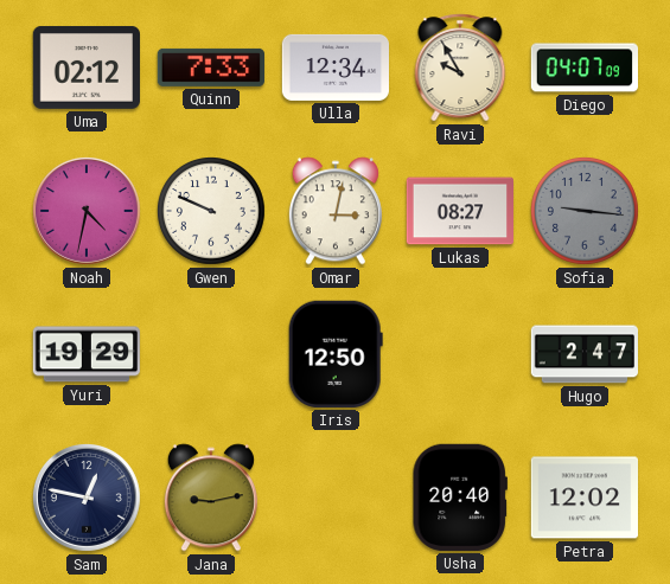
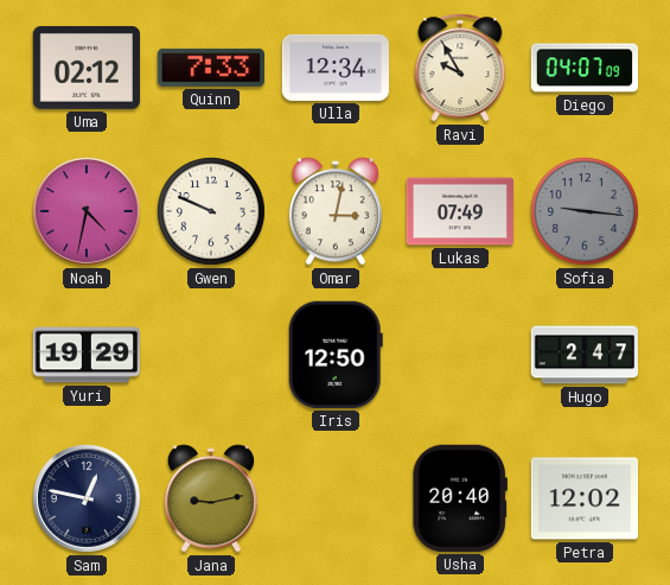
Lukas: 08:27 -> 07:49 (459, 211)
